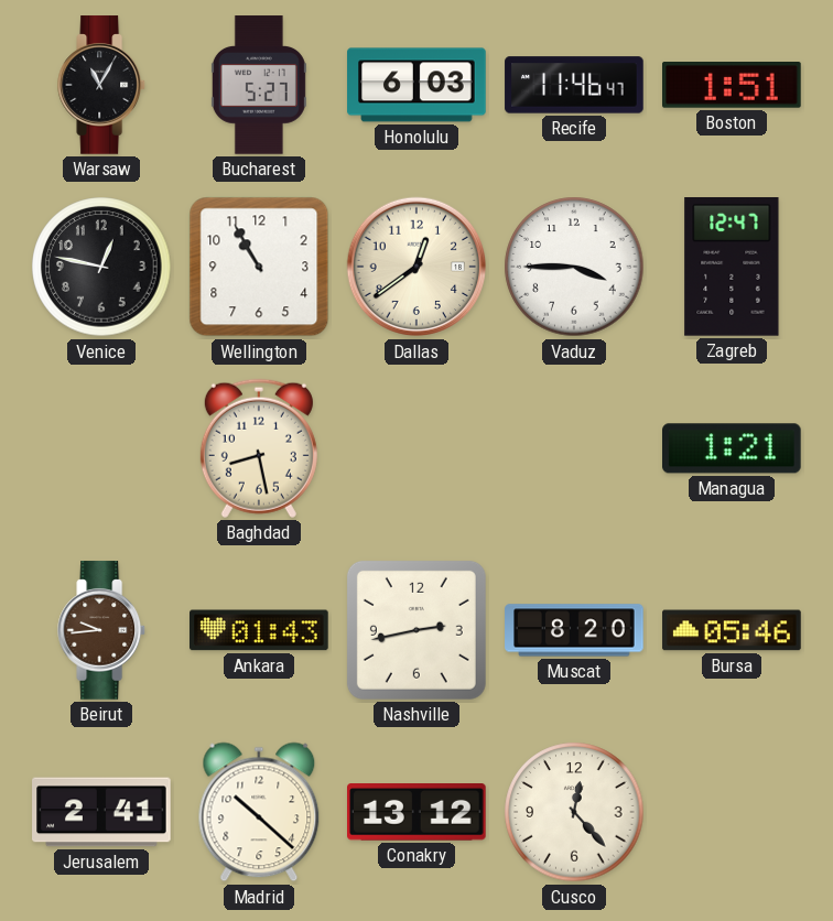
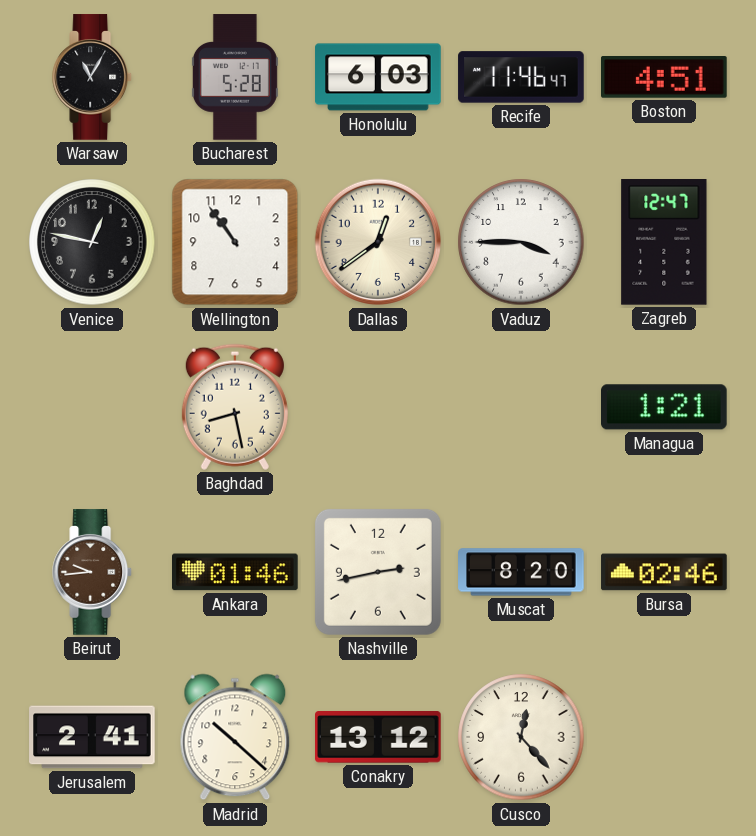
Bucharest: 5:27 -> 5:28 (235, 77)
Boston: 1:51 -> 4:51 (665, 78)
Wellington: 10:55 -> 10:54 (235, 242)
Ankara: 01:43 -> 01:46 (236, 572)
Bursa: 05:46 -> 02:46 (664, 572)
